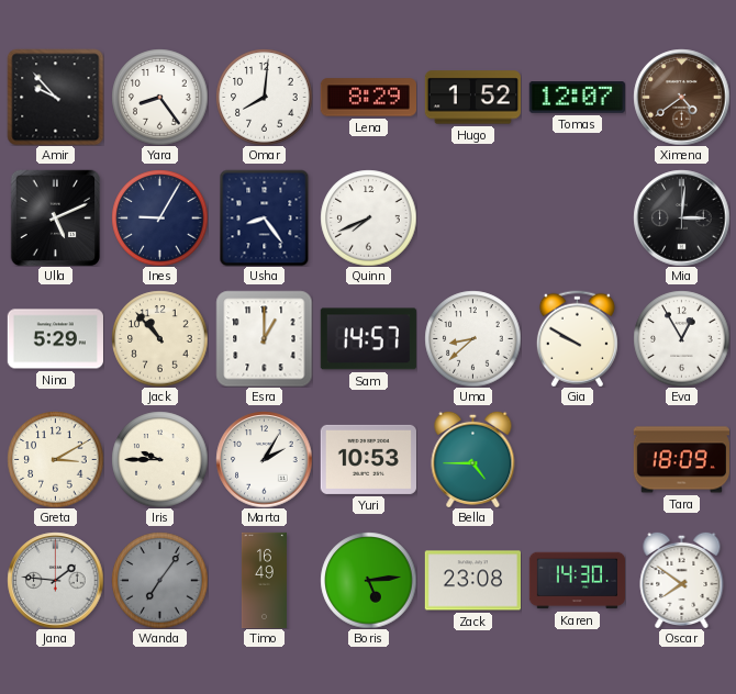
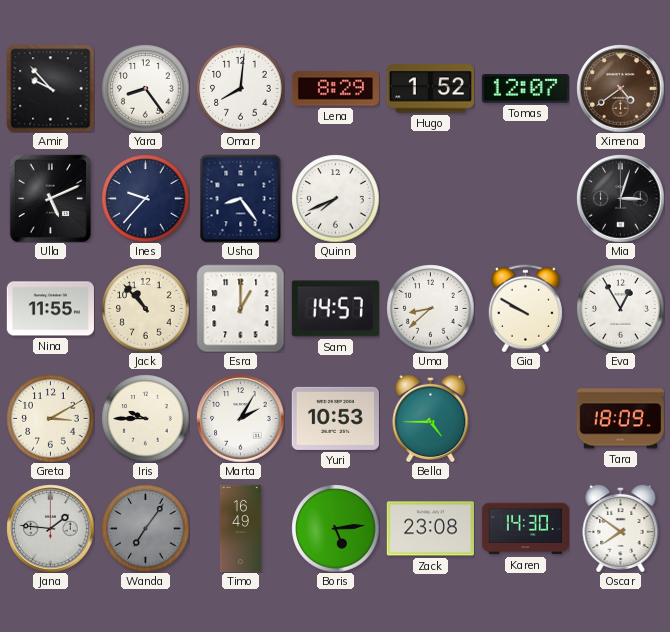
Ines: 9:05 -> 9:37 (145, 198)
Mia: 3:01 -> 3:03 (620, 198)
Nina: 5:29 -> 11:55 (50, 309)
